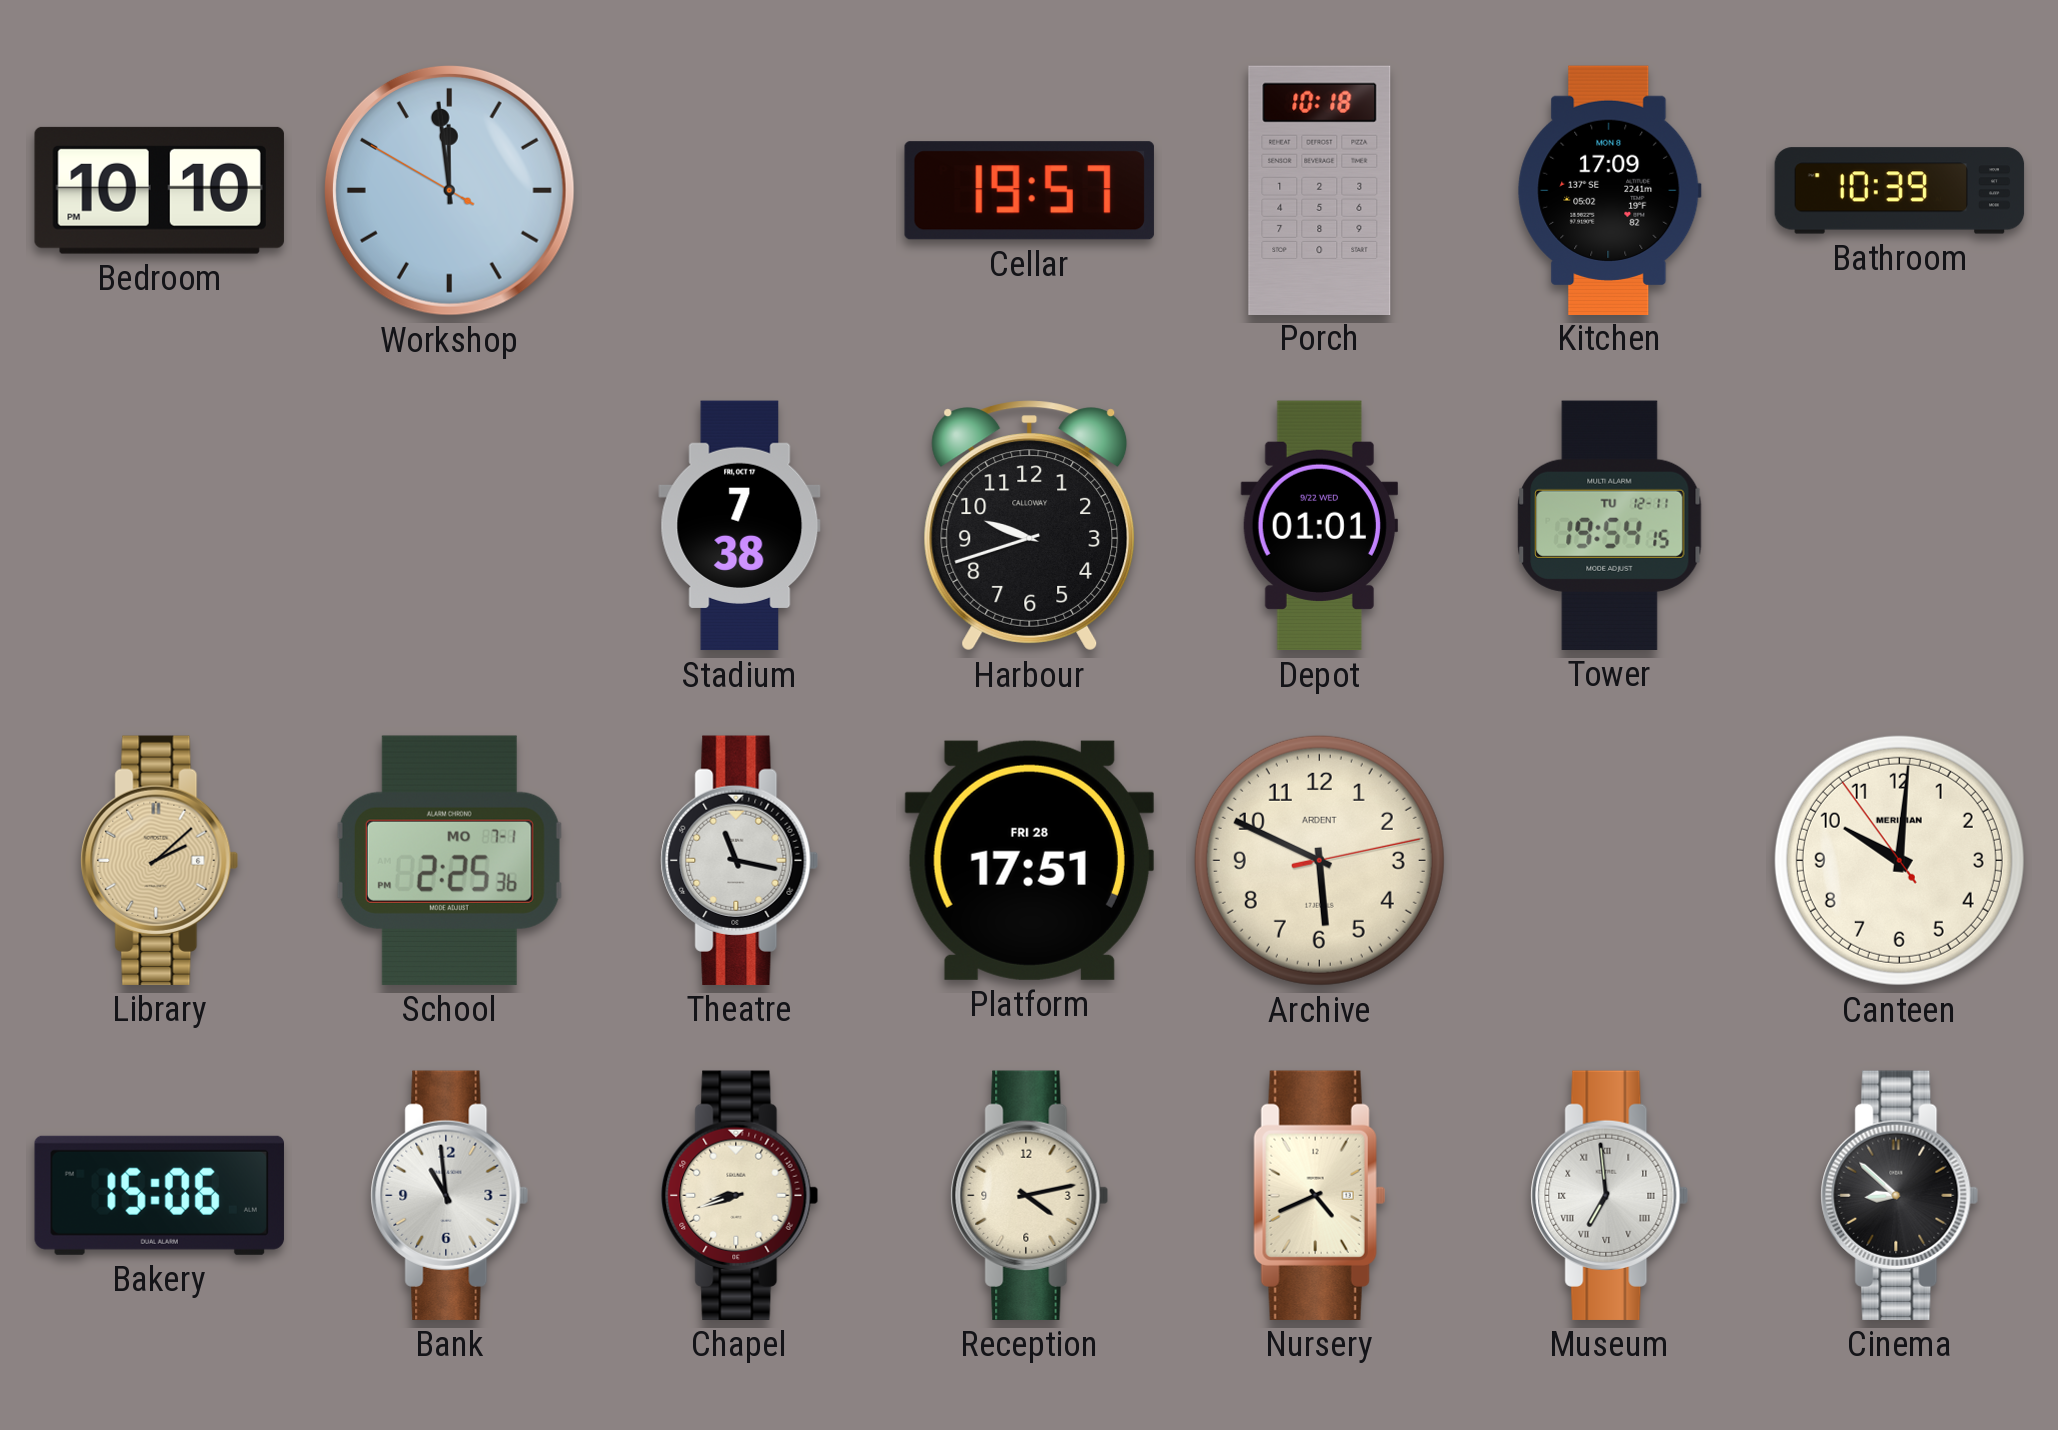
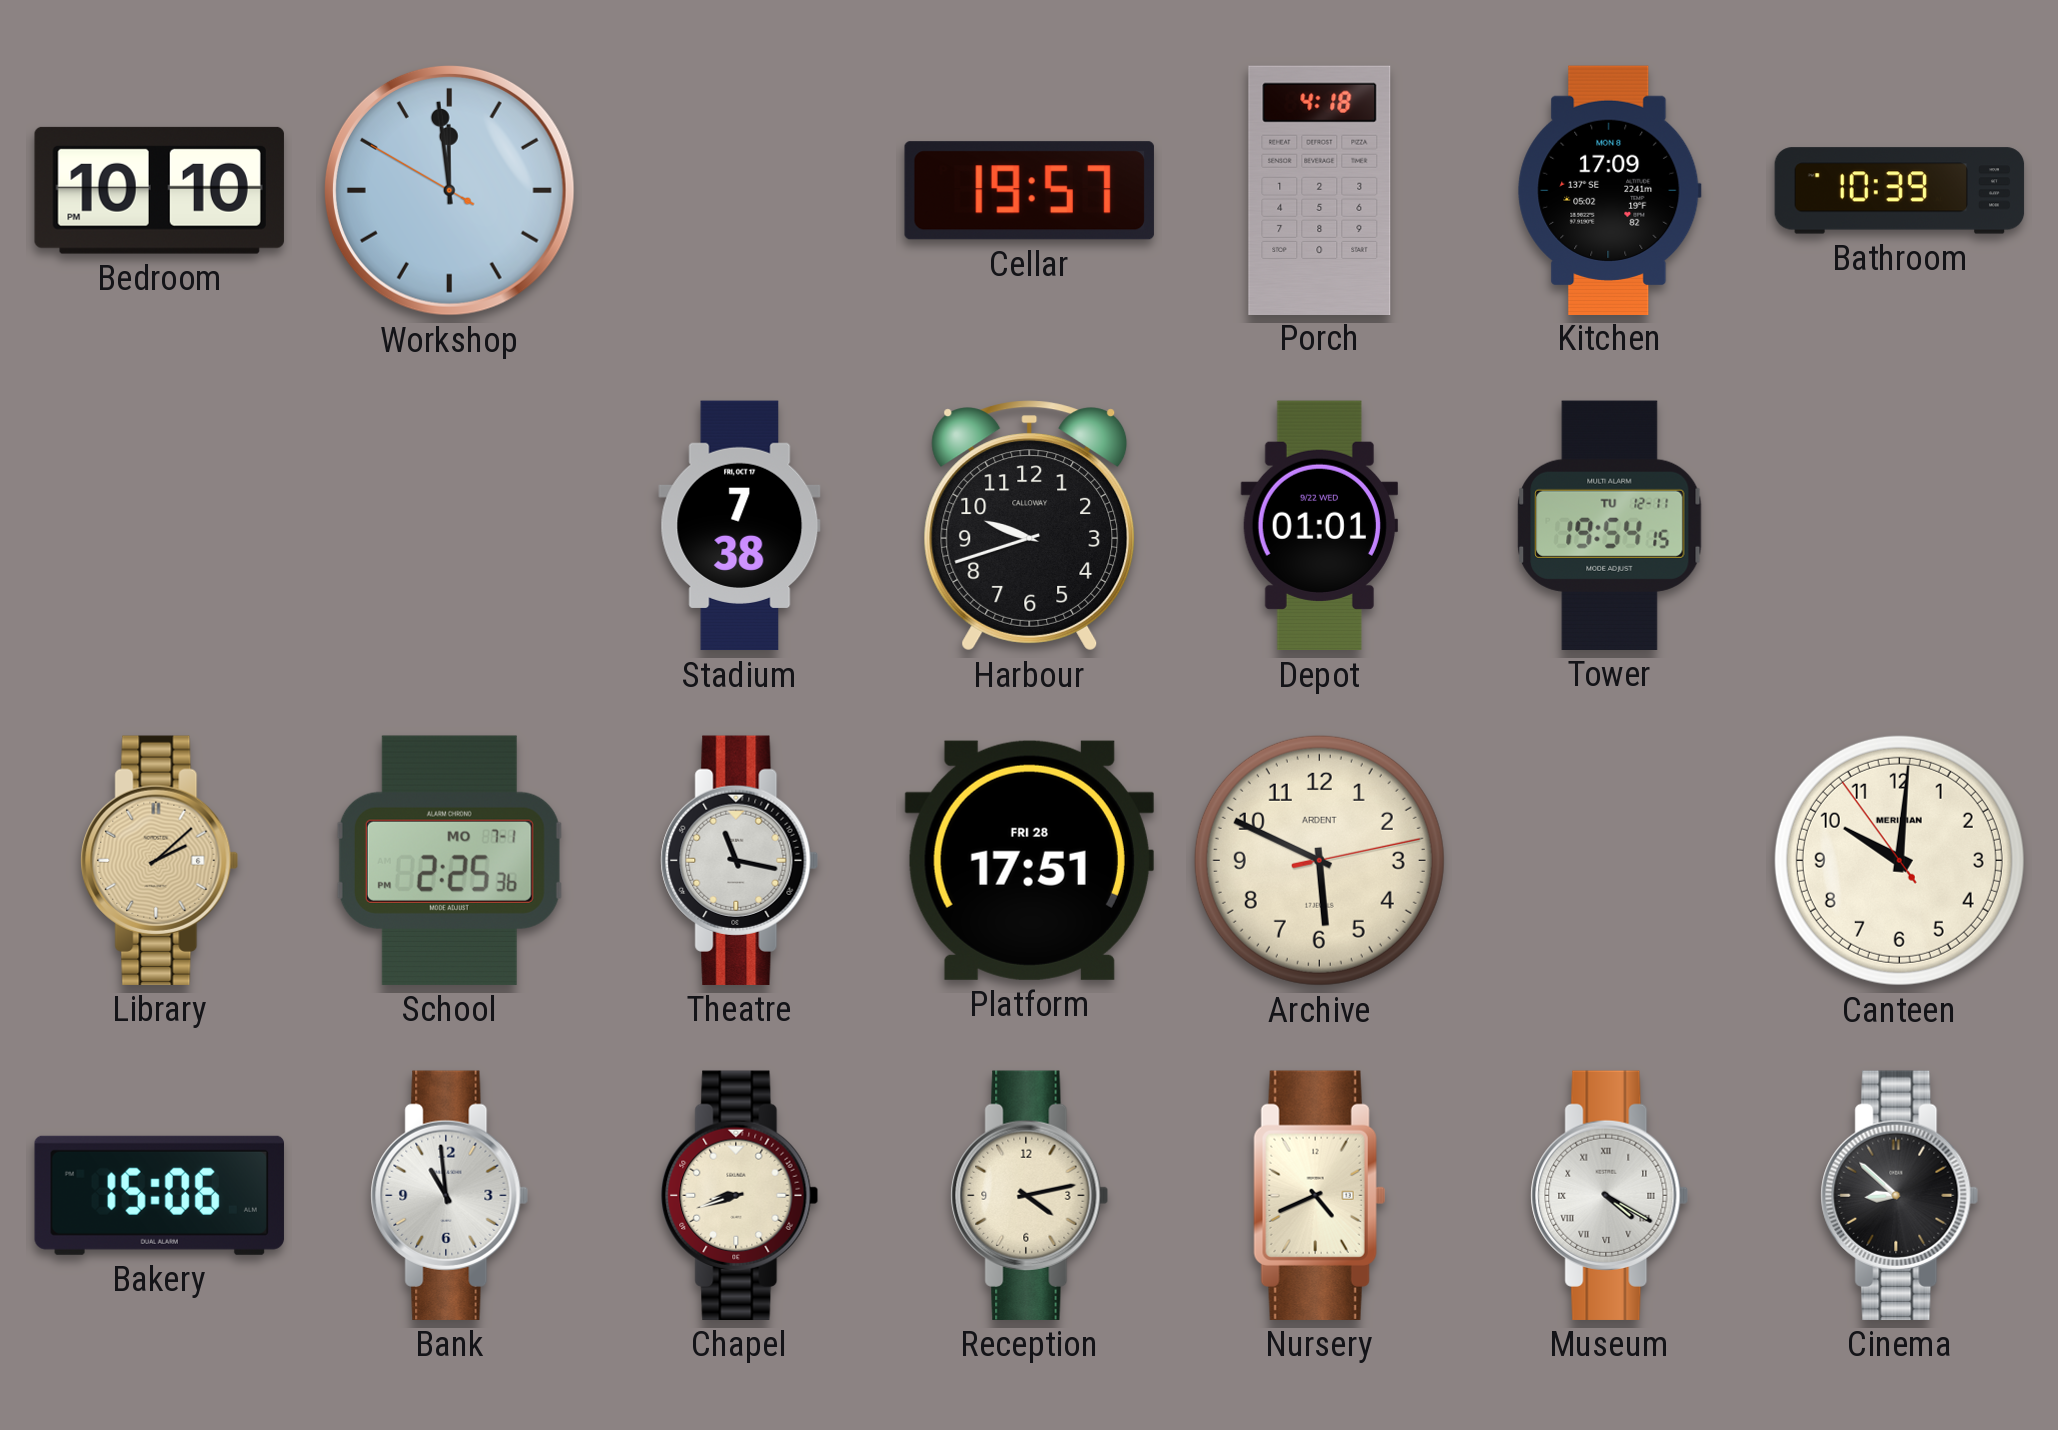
Porch: 10:18 -> 4:18 (1320, 190)
Museum: 6:59 -> 4:20 (1610, 1195)
